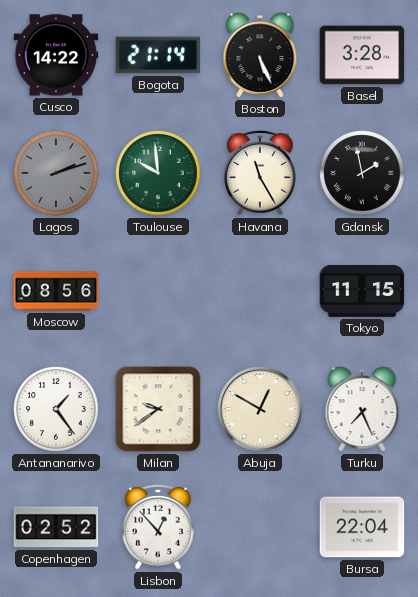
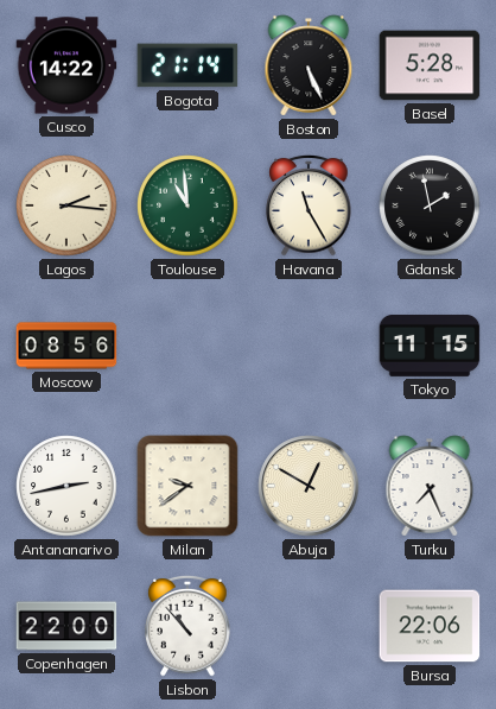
Basel: 3:28 -> 5:28 (430, 65)
Lagos: 2:12 -> 2:16 (66, 205)
Lagos dial: grey -> cream (66, 205)
Toulouse: 9:59 -> 10:59 (187, 205)
Antananarivo: 1:24 -> 2:43 (66, 486)
Copenhagen: 02:52 -> 22:00 (66, 626)
Lisbon: 12:53 -> 10:53 (187, 626)
Bursa: 22:04 -> 22:06 (430, 626)
